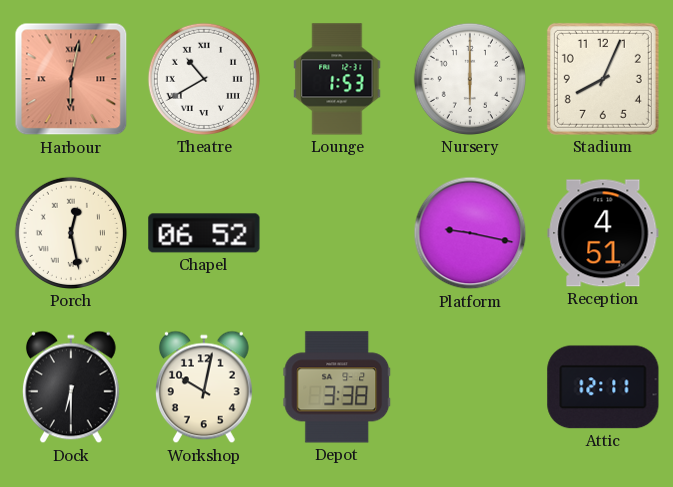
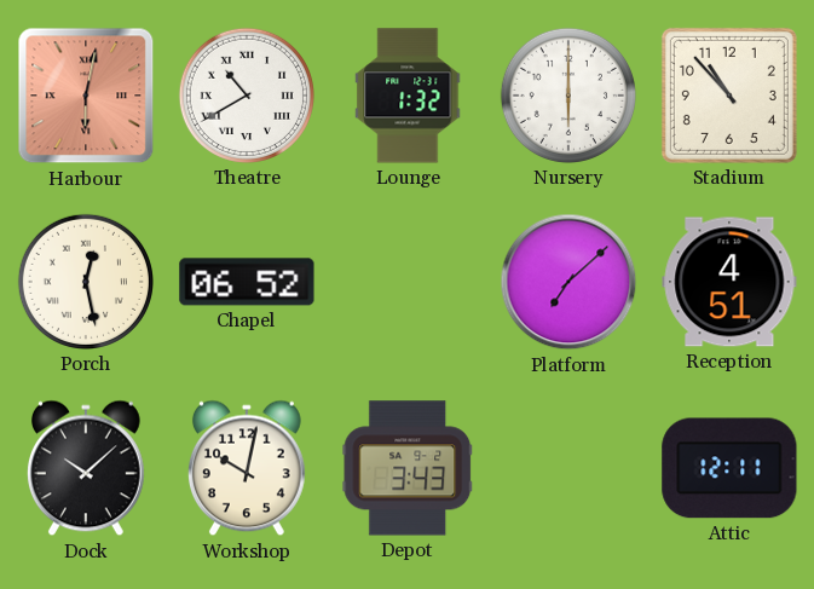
Lounge: 1:53 -> 1:32 (408, 96)
Stadium: 8:04 -> 10:53 (729, 96)
Platform: 9:17 -> 7:08 (568, 282)
Dock: 6:30 -> 10:08 (86, 468)
Depot: 3:38 -> 3:43 (408, 468)
